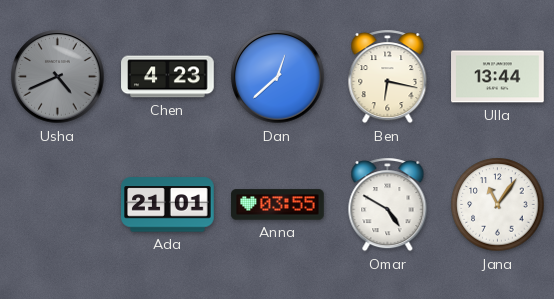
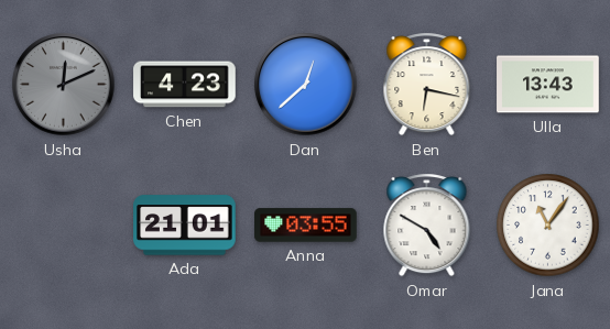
Usha: 4:41 -> 12:11 (64, 85)
Ulla: 13:44 -> 13:43 (548, 85)
